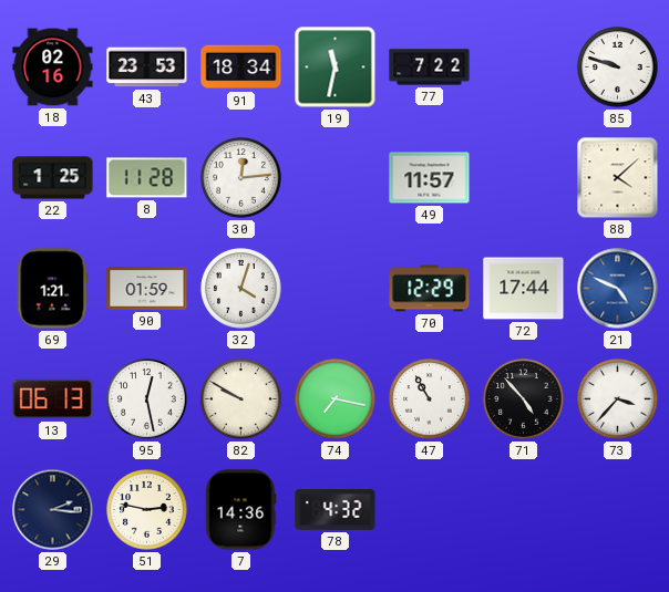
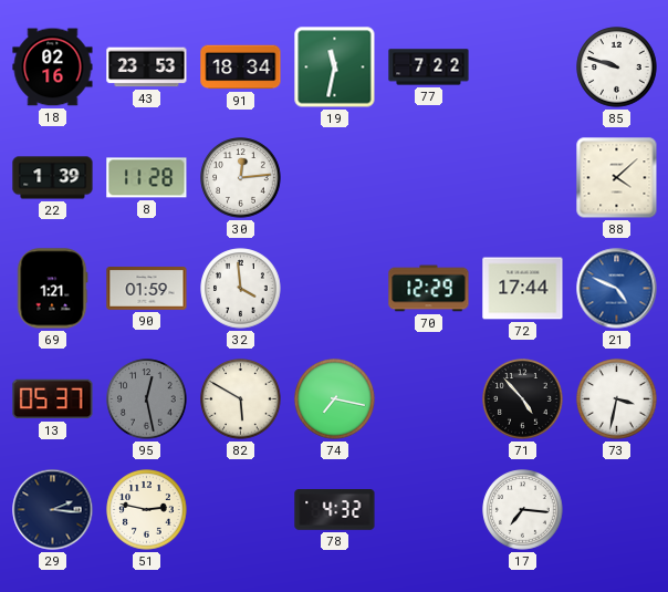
22: 1:25 -> 1:39 (53, 178)
49: 11:57 -> none (430, 178)
32: 4:03 -> 3:59 (241, 289)
13: 06:13 -> 05:37 (53, 399)
95 dial: white -> grey (147, 399)
82: 9:50 -> 5:50 (241, 399)
47: 10:55 -> none (430, 399)
73: 3:37 -> 3:32 (617, 399)
7: 14:36 -> none (240, 510)
17: none -> 7:16 (523, 510)
